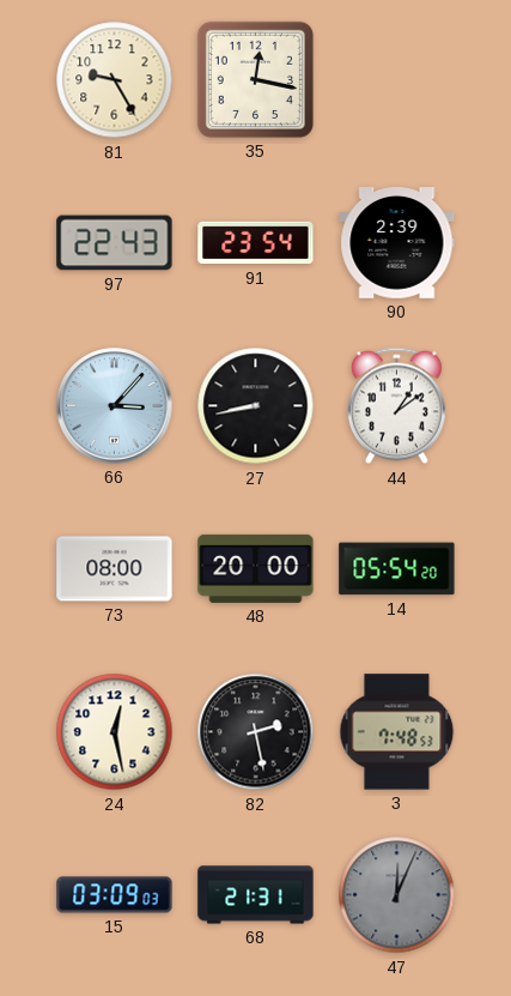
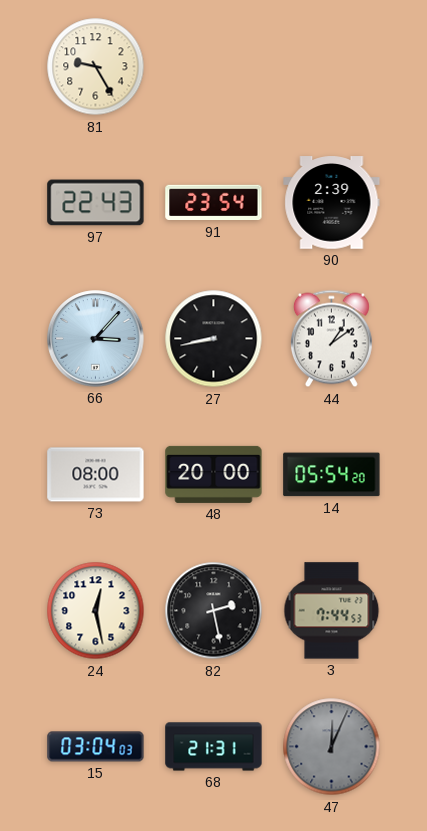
35: 12:17 -> none (255, 79)
3: 7:48 -> 7:44 (332, 611)
15: 03:09 -> 03:04 (96, 747)
